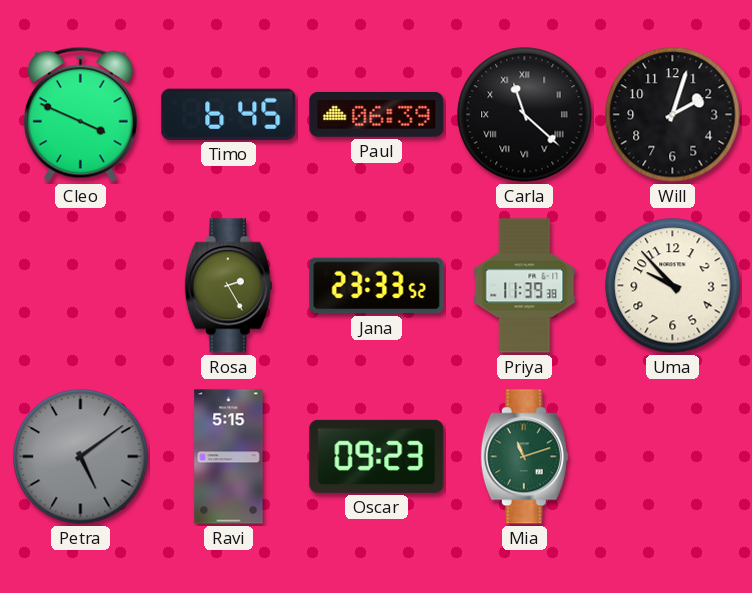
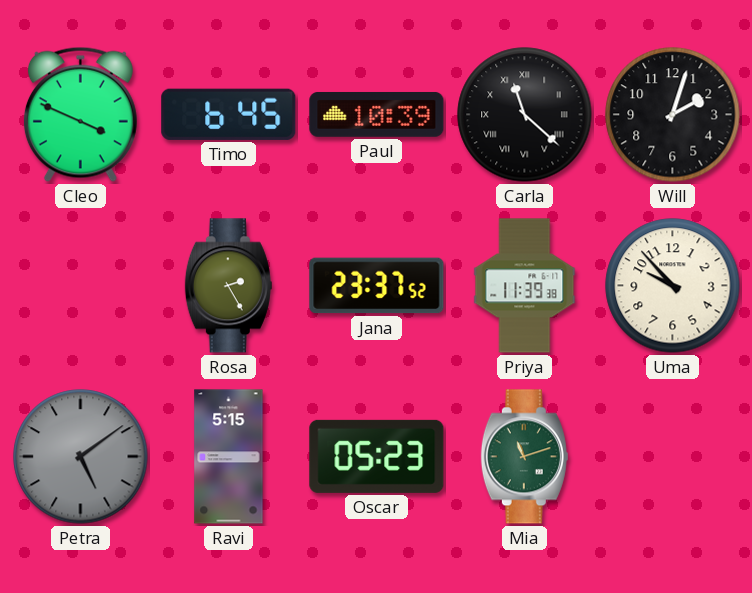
Paul: 06:39 -> 10:39 (377, 114)
Jana: 23:33 -> 23:37 (377, 286)
Oscar: 09:23 -> 05:23 (377, 456)
